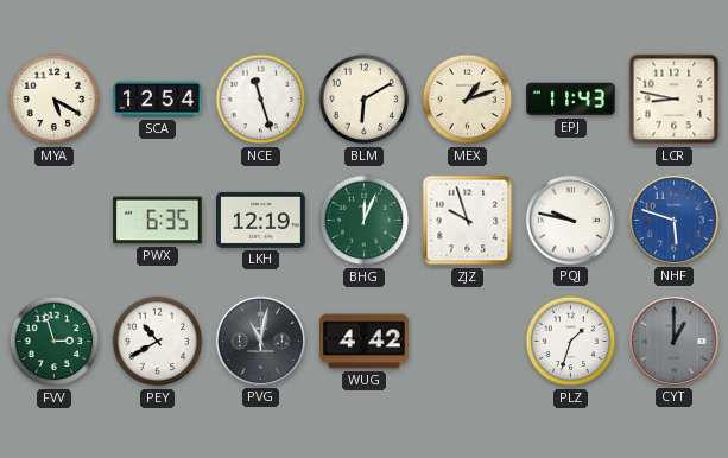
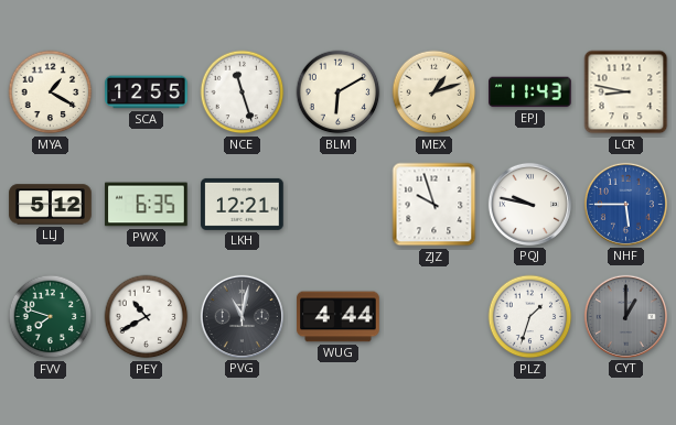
MYA: 5:20 -> 1:20 (51, 92)
SCA: 12:54 -> 12:55 (147, 92)
LLJ: none -> 5:12 (51, 205)
LKH: 12:19 -> 12:21 (243, 204)
BHG: 12:04 -> none (365, 221)
NHF: 5:48 -> 5:45 (625, 204)
FVV: 2:57 -> 7:48 (51, 317)
WUG: 4:42 -> 4:44 (339, 317)
